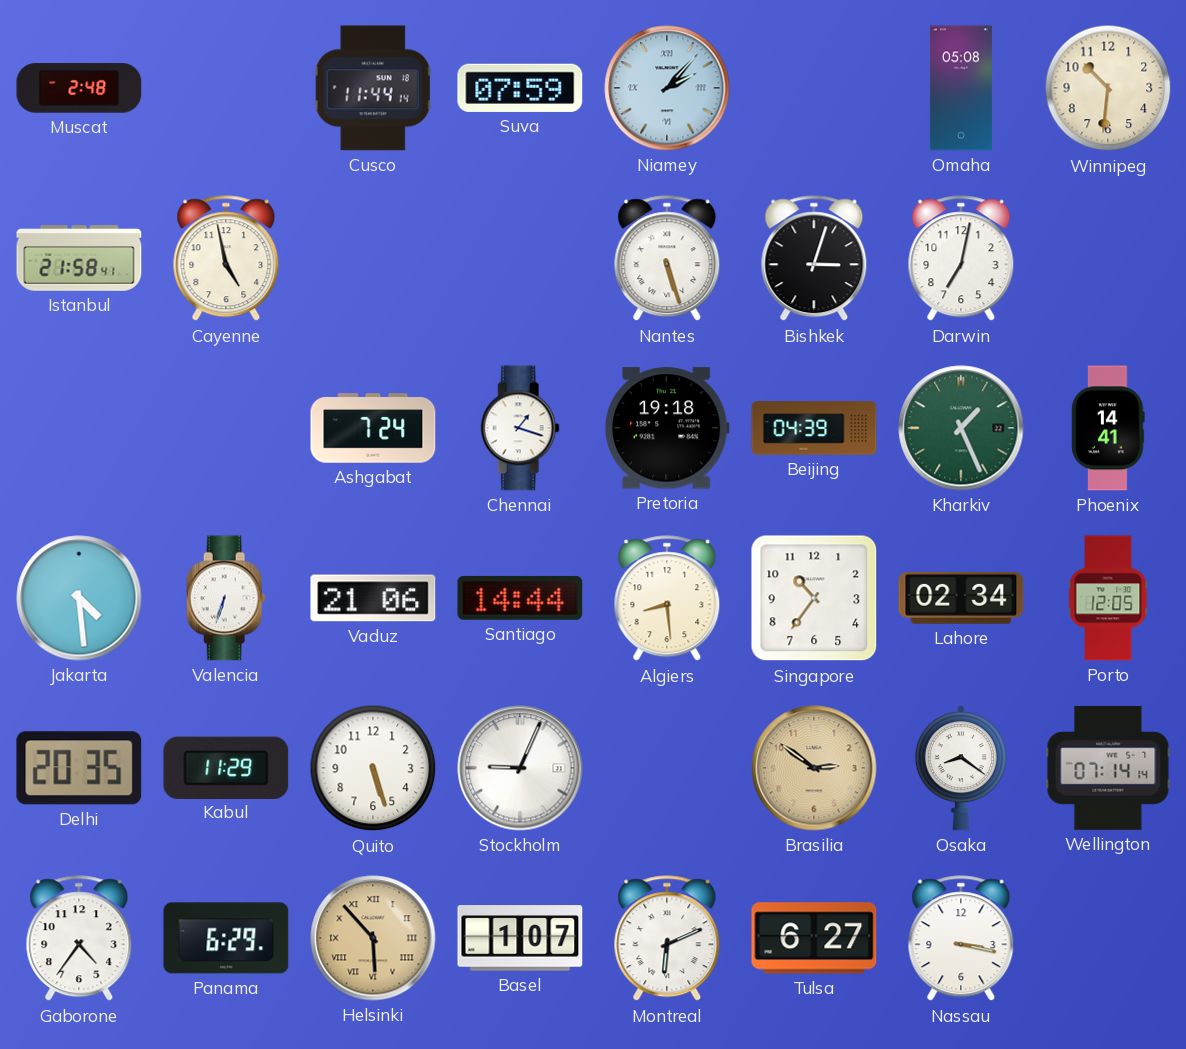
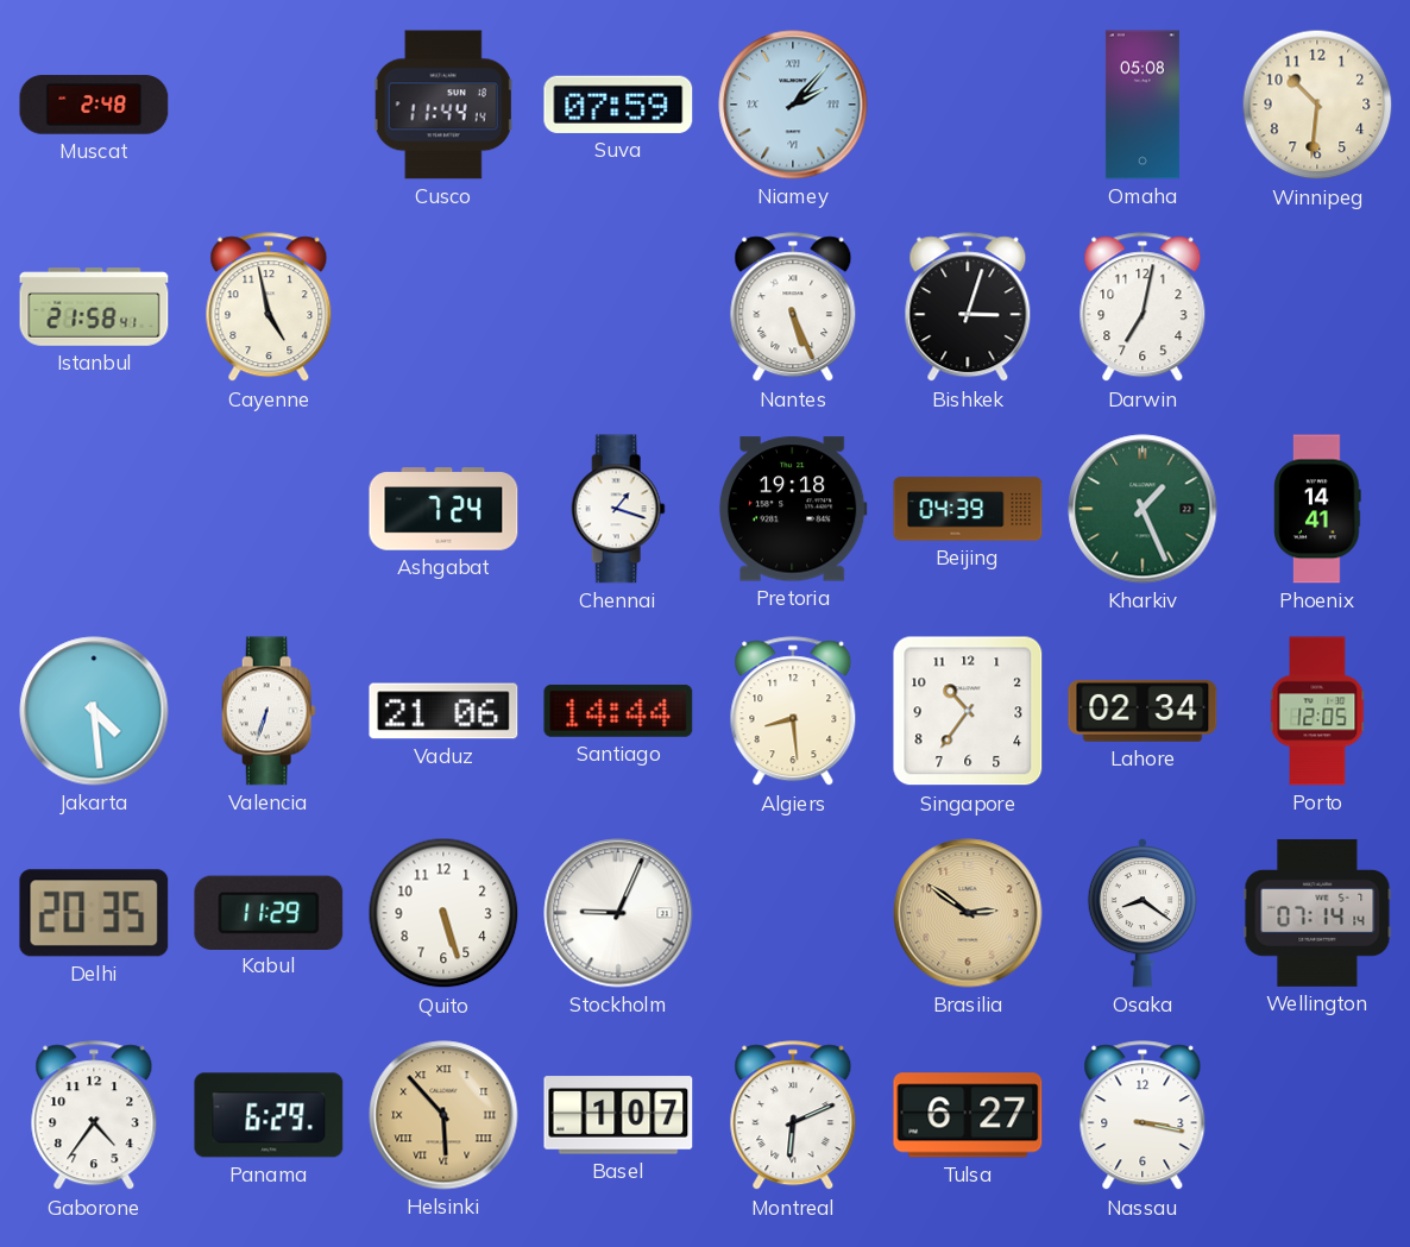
Nantes: 5:27 -> 5:26 (793, 308)
